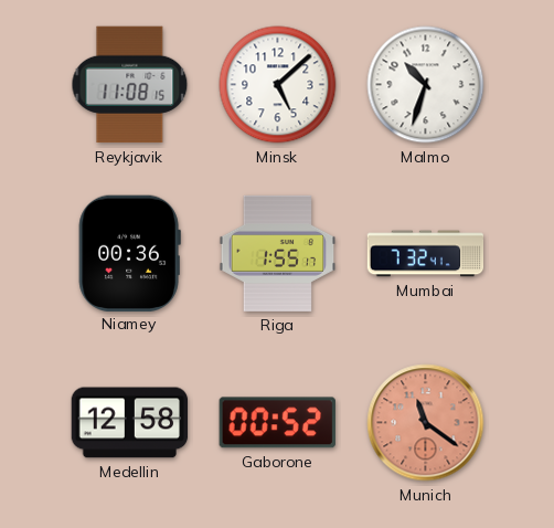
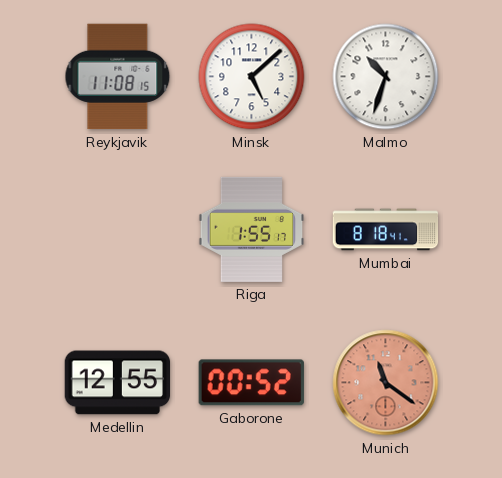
Niamey: 00:36 -> none (129, 253)
Mumbai: 7:32 -> 8:18 (386, 230)
Medellin: 12:58 -> 12:55 (118, 383)
